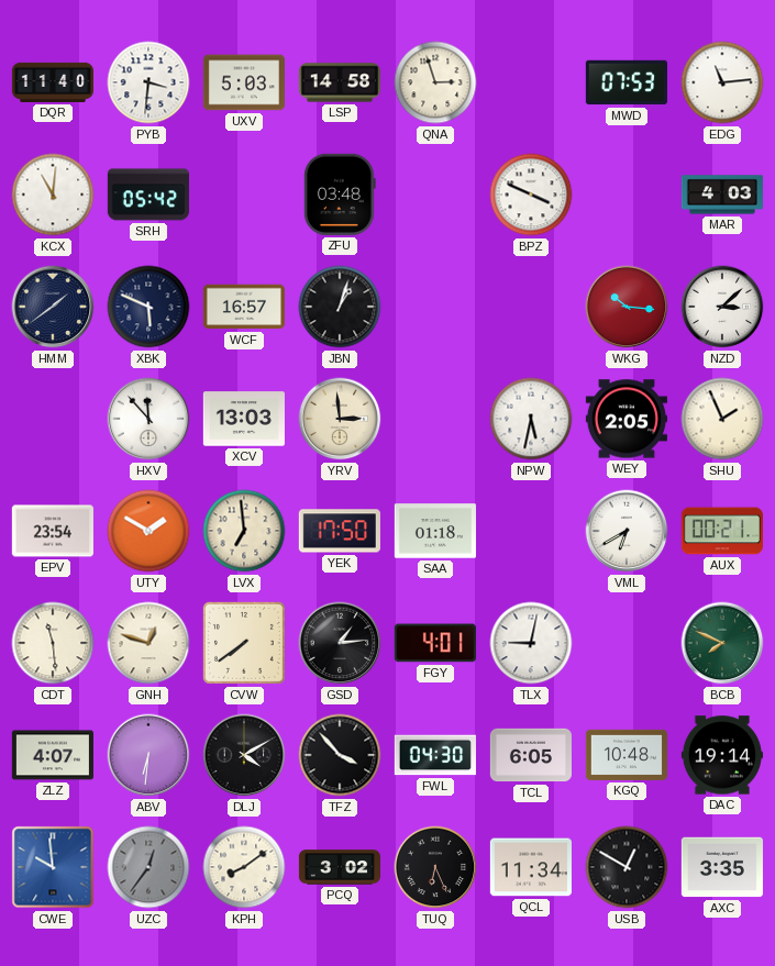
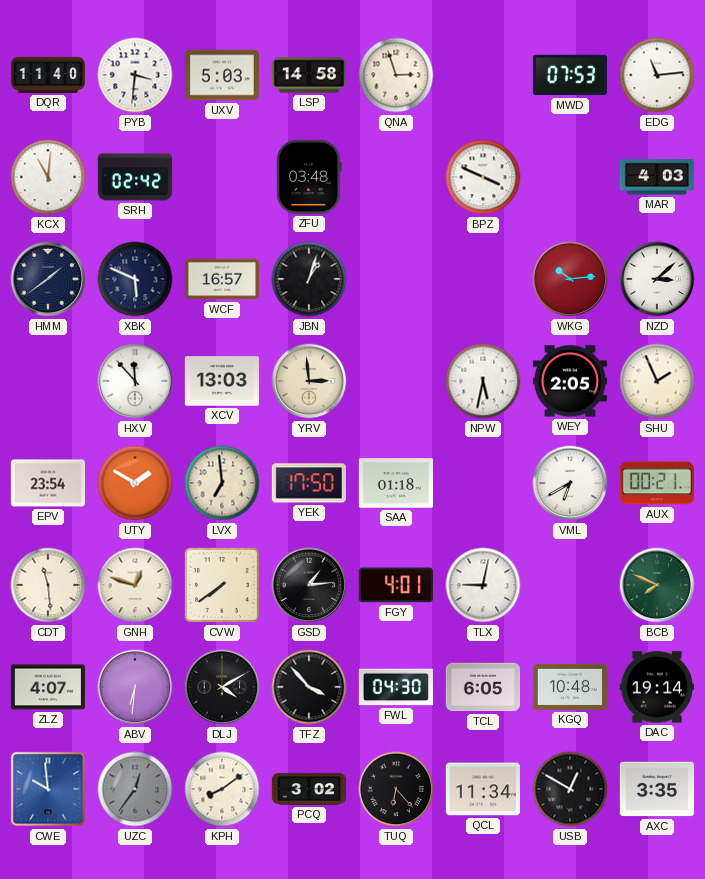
SRH: 05:42 -> 02:42 (135, 177)
WKG: 10:16 -> 10:14 (570, 279)
TUQ: 6:26 -> 6:23 (396, 789)
